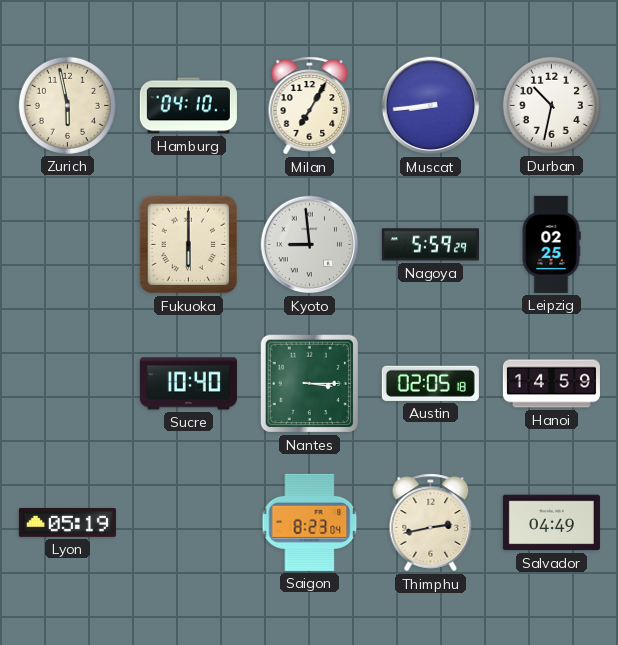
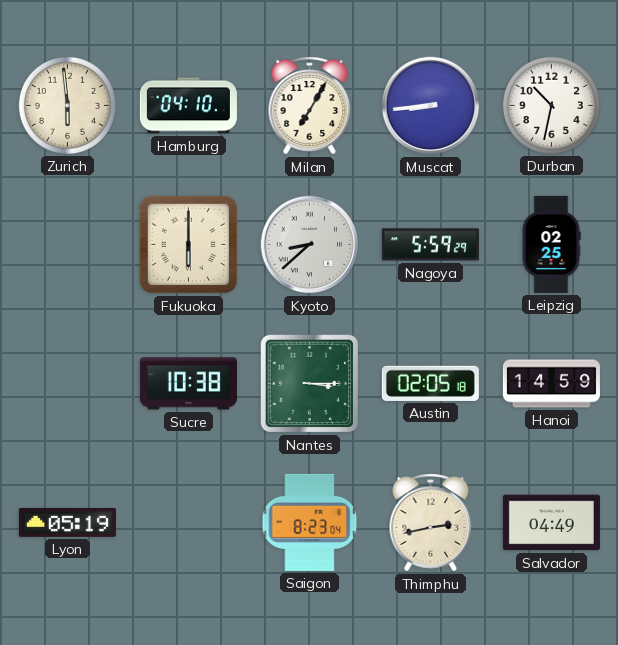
Zurich: 5:58 -> 5:59 (67, 105)
Kyoto: 8:59 -> 8:38 (310, 245)
Sucre: 10:40 -> 10:38 (188, 384)
